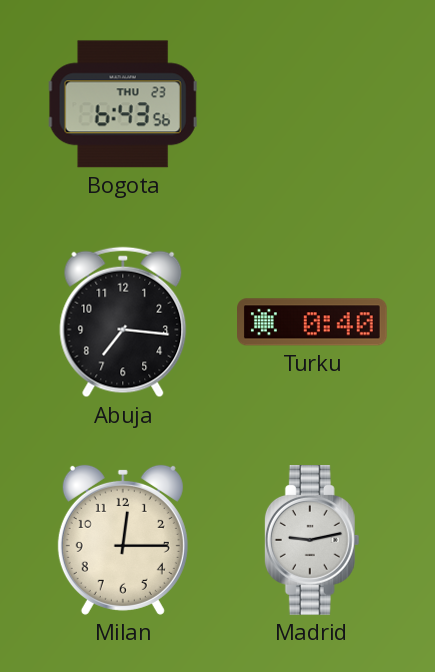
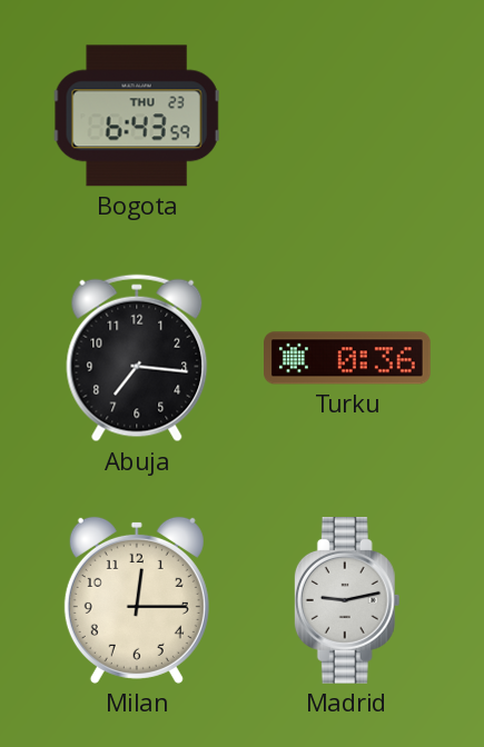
Bogota: 6:43:56 -> 6:43:59 (137, 116)
Turku: 0:40 -> 0:36 (348, 358)
